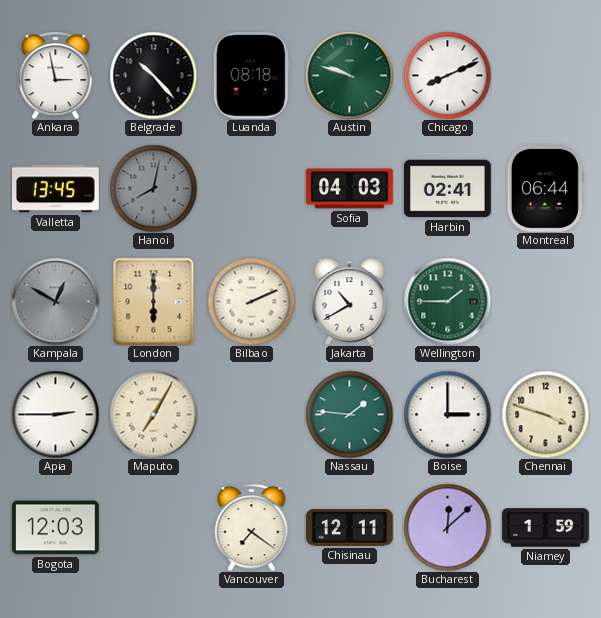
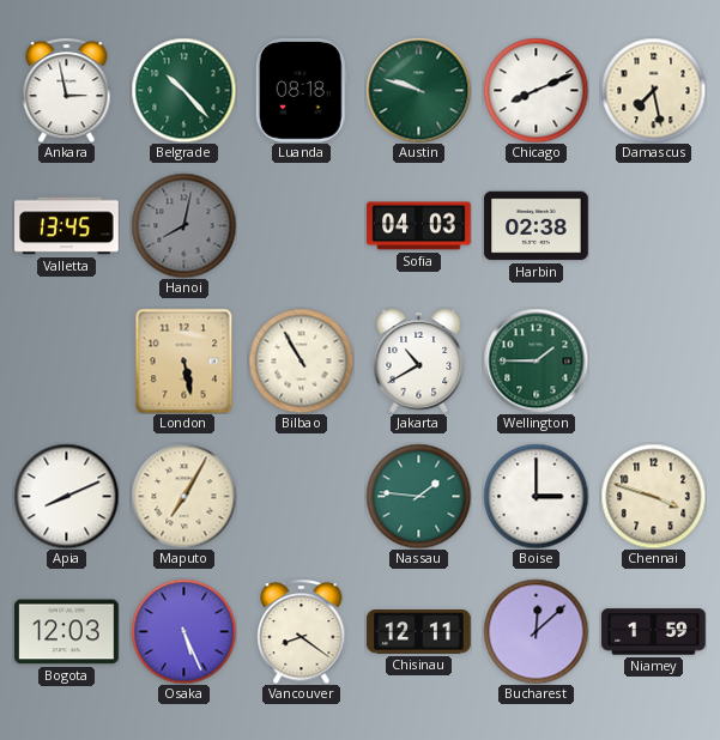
Belgrade dial: black -> green (183, 90)
Damascus: none -> 7:28 (653, 90)
Harbin: 02:41 -> 02:38 (537, 226)
Montreal: 06:44 -> none (545, 189)
Kampala: 12:50 -> none (55, 301)
London: 6:00 -> 5:28 (184, 360)
Bilbao: 2:11 -> 10:55 (301, 360)
Apia: 2:45 -> 8:11 (66, 496)
Osaka: none -> 5:26 (183, 631)
Vancouver: 7:21 -> 8:21 (302, 631)
